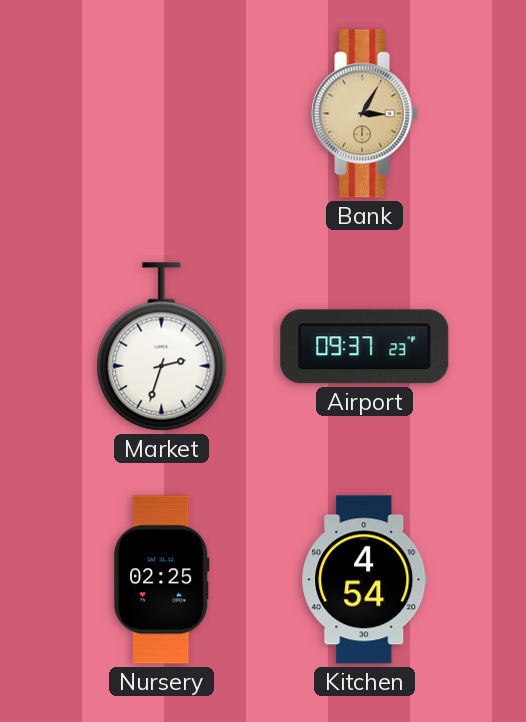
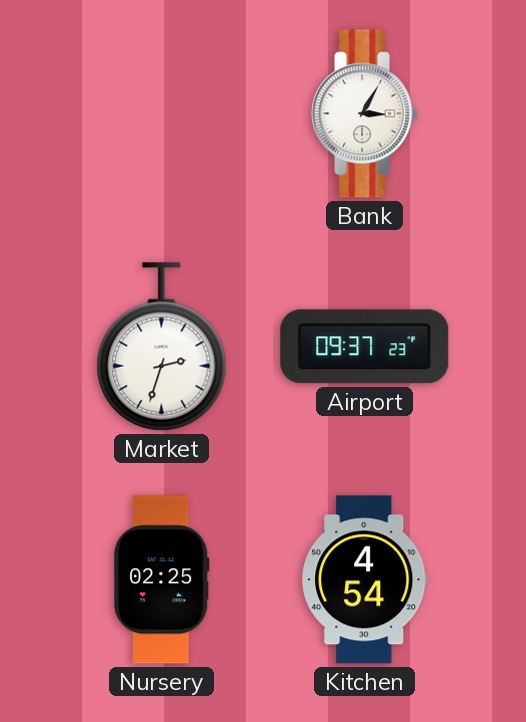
Bank dial: champagne -> white (365, 114)
